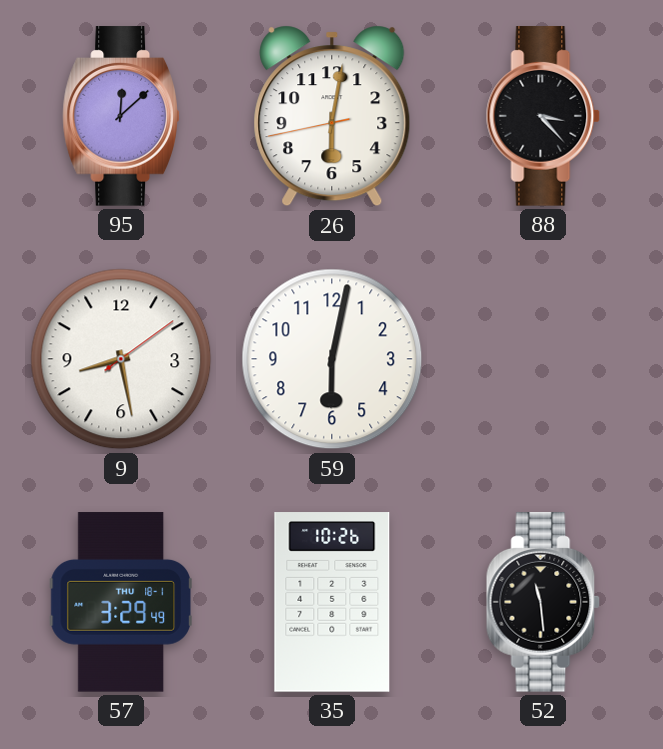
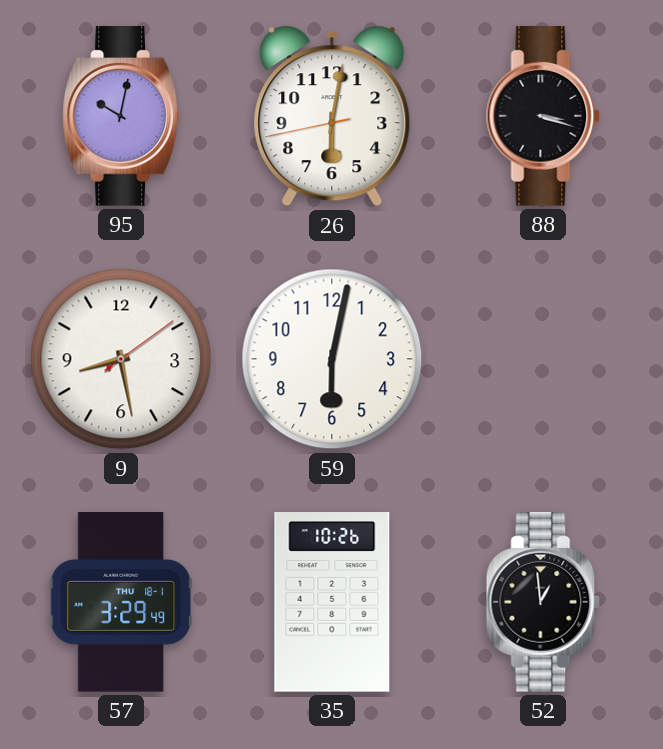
95: 12:08 -> 10:02 (121, 116)
88: 3:23 -> 3:18 (543, 116)
52: 11:29 -> 12:59 (543, 602)
